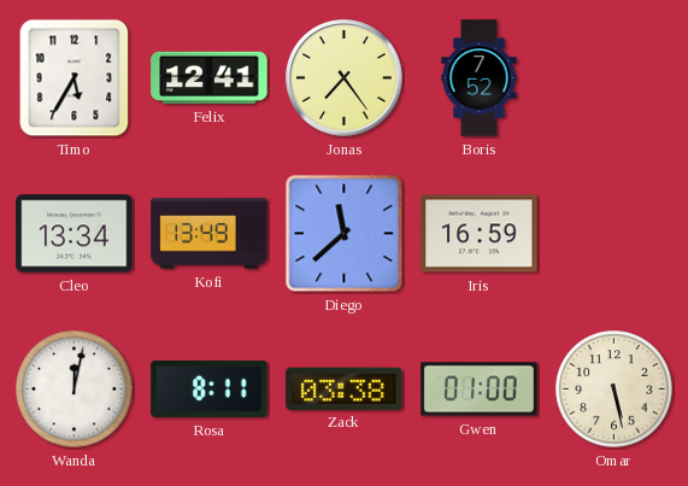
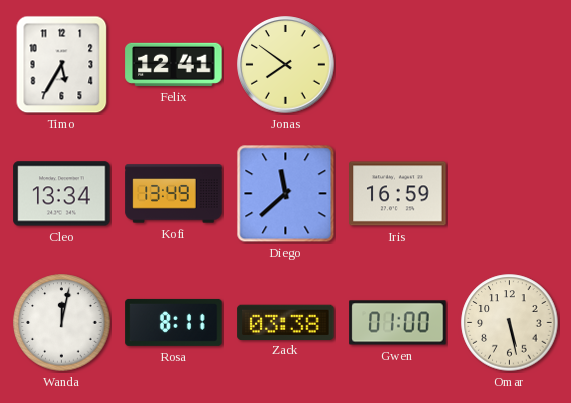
Jonas: 7:24 -> 7:51 (286, 65)
Boris: 7:52 -> none (480, 78)
